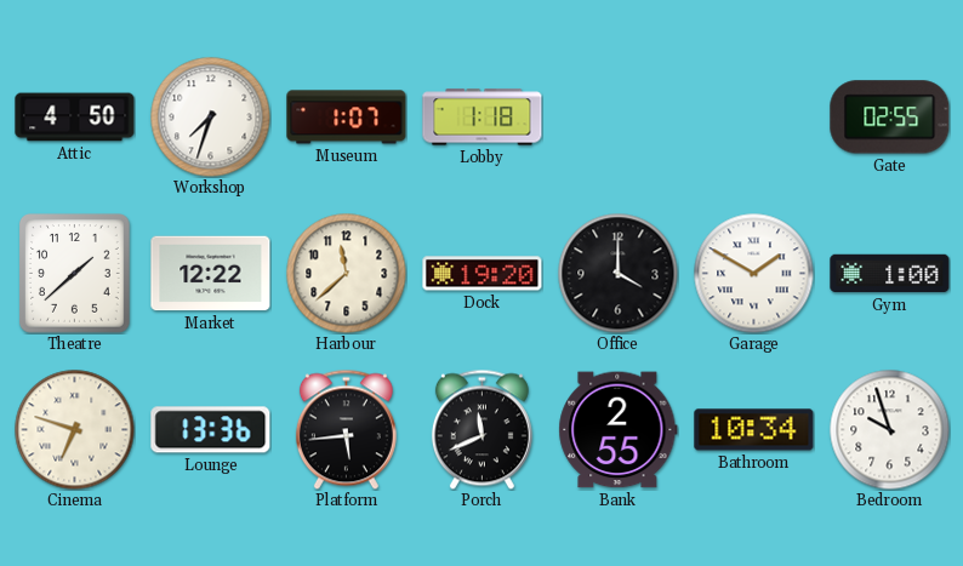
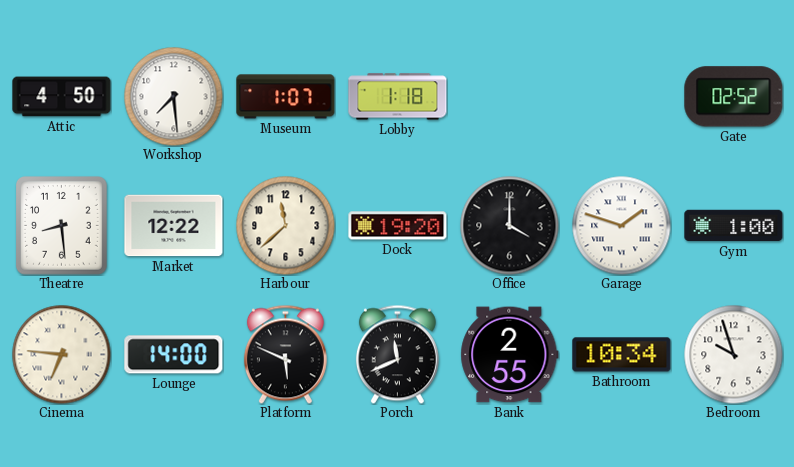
Workshop: 7:33 -> 7:29 (174, 97)
Gate: 02:55 -> 02:52 (734, 97)
Theatre: 1:38 -> 8:29 (62, 226)
Garage: 1:50 -> 1:48 (622, 226)
Cinema: 6:48 -> 6:46 (62, 355)
Lounge: 13:36 -> 14:00 (174, 355)
Platform: 5:44 -> 5:49 (285, 354)
